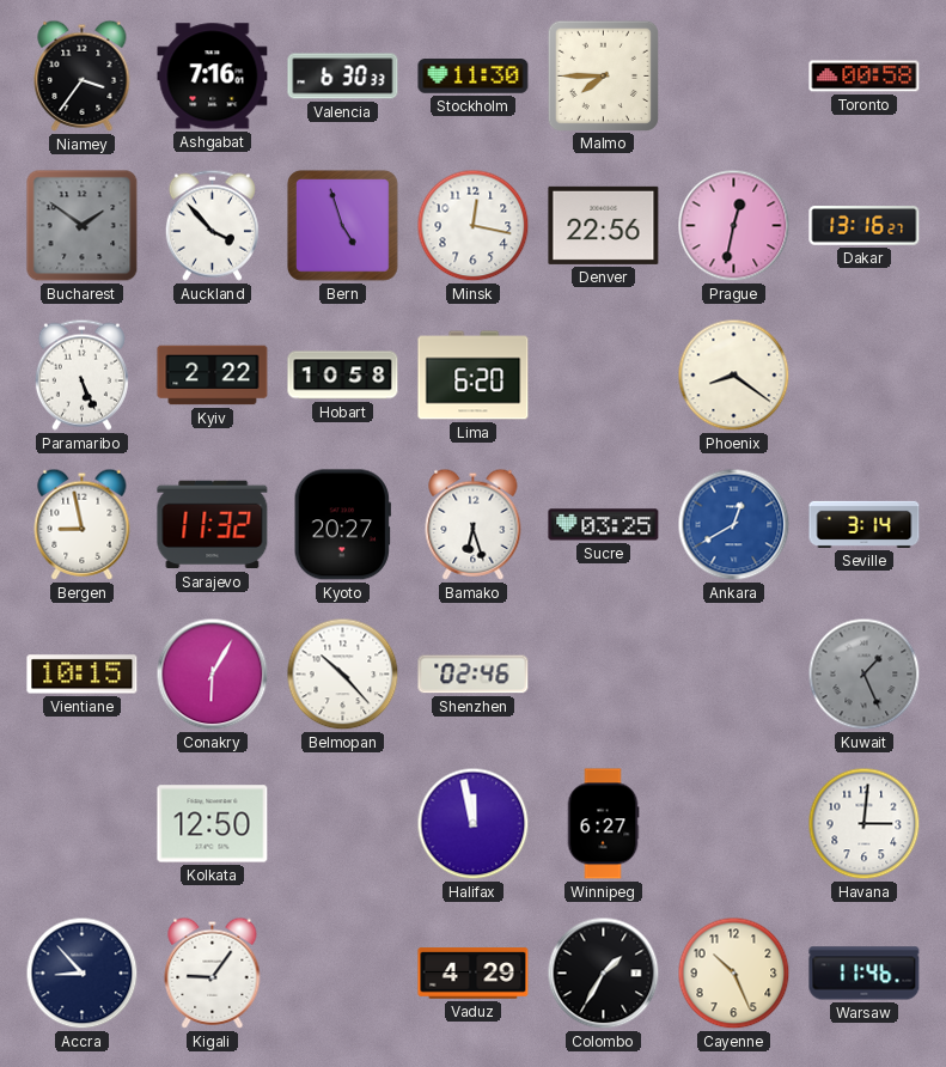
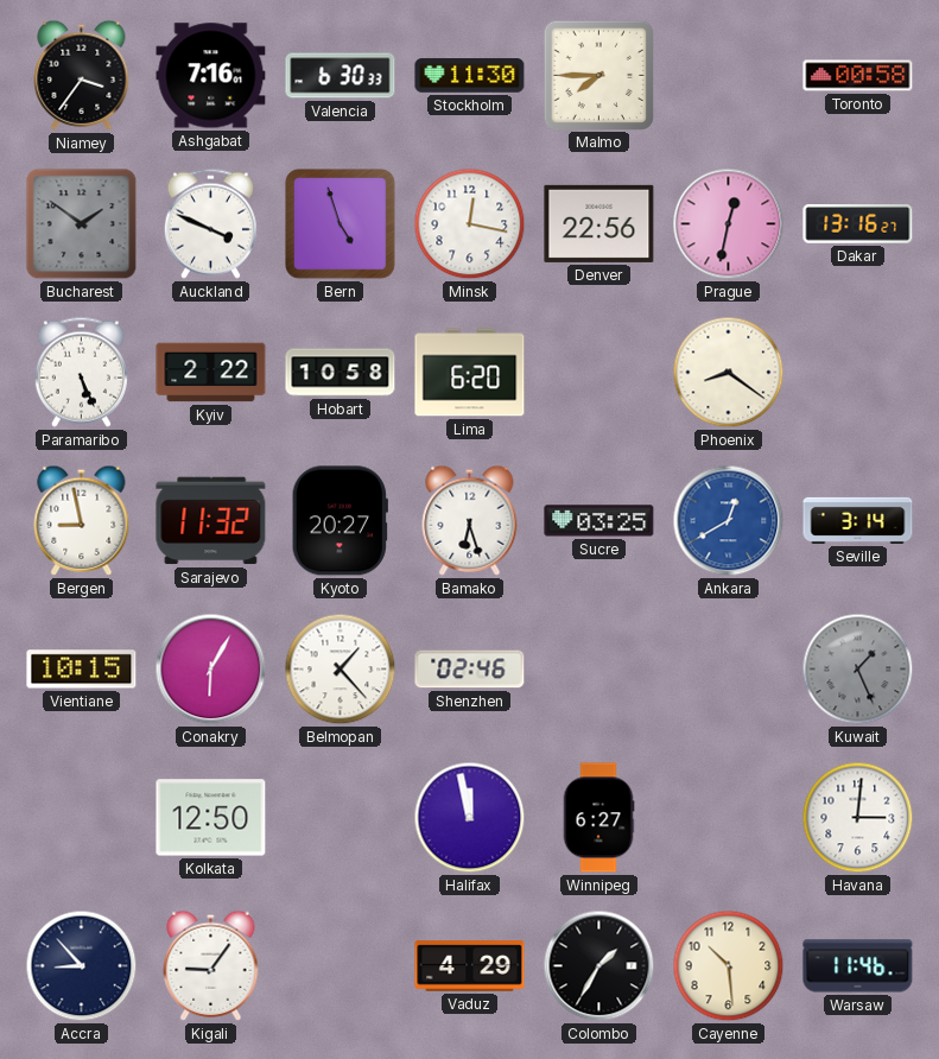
Auckland: 3:53 -> 3:49 (210, 223)
Belmopan: 10:23 -> 1:23 (341, 670)
Cayenne: 10:26 -> 10:29 (729, 966)
